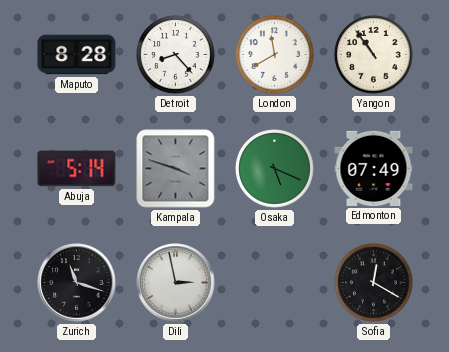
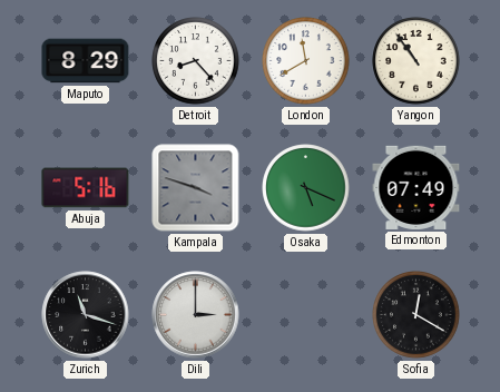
Maputo: 8:28 -> 8:29 (86, 61)
Abuja: 5:14 -> 5:16 (86, 188)
Dili: 2:58 -> 3:00 (196, 315)
